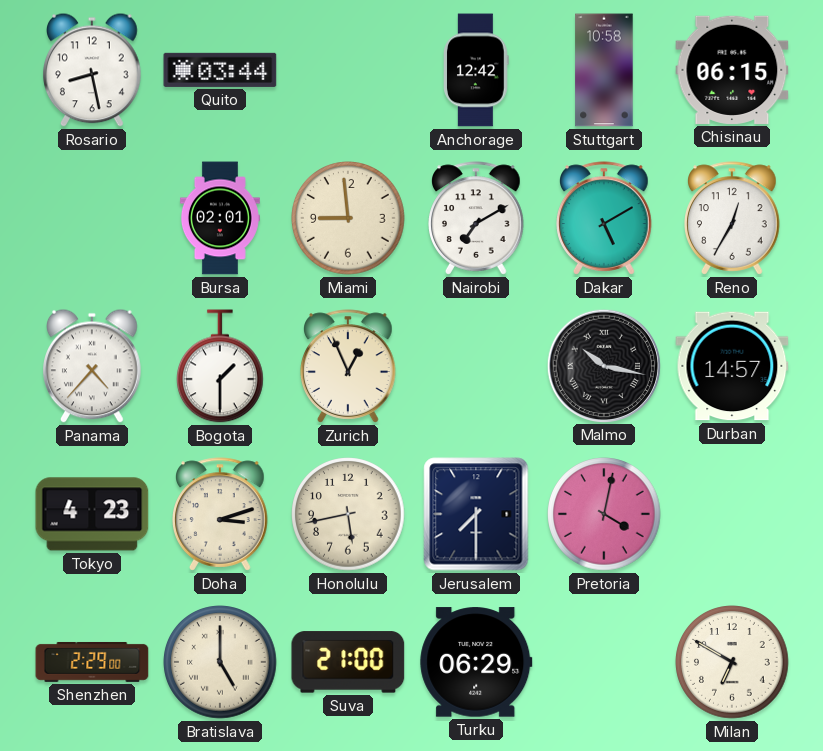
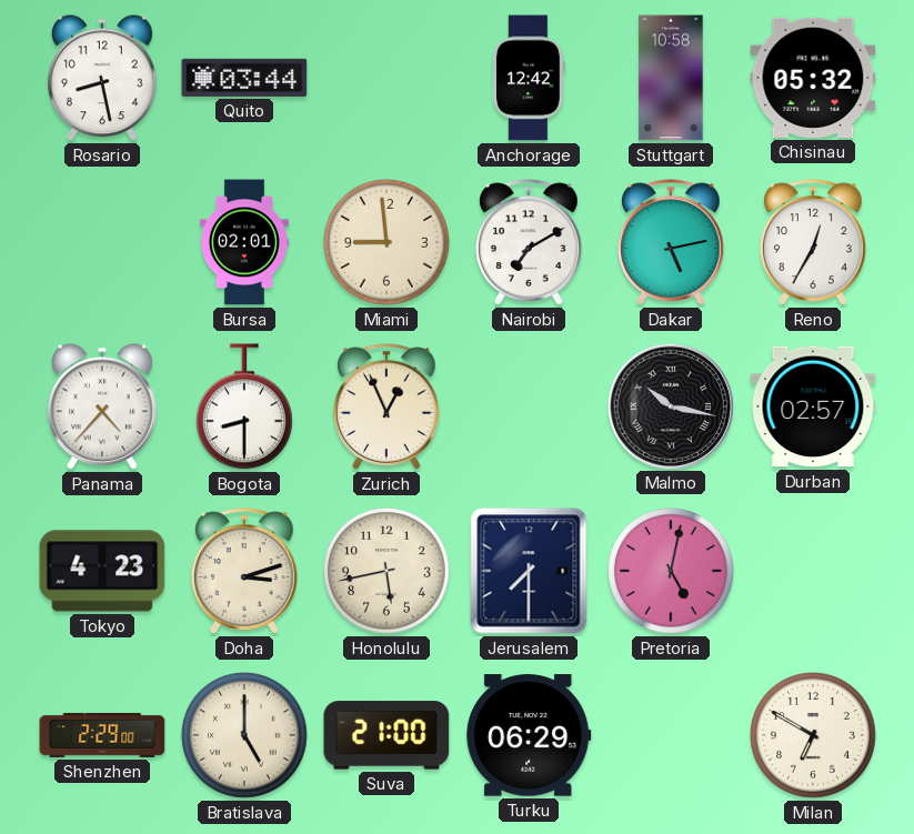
Chisinau: 06:15 -> 05:32 (813, 78)
Dakar: 5:10 -> 5:13 (671, 242)
Bogota: 1:30 -> 8:30 (245, 406)
Durban: 14:57 -> 02:57 (813, 406)
Pretoria: 4:02 -> 5:02 (671, 571)
